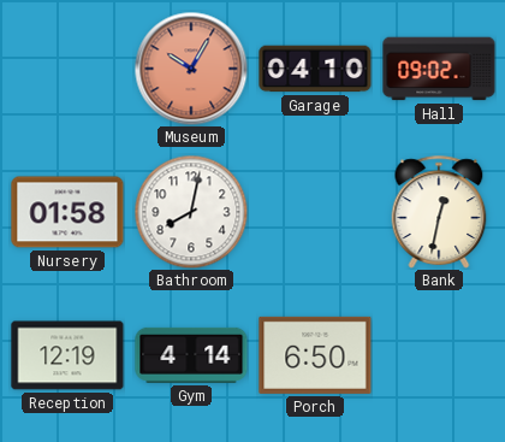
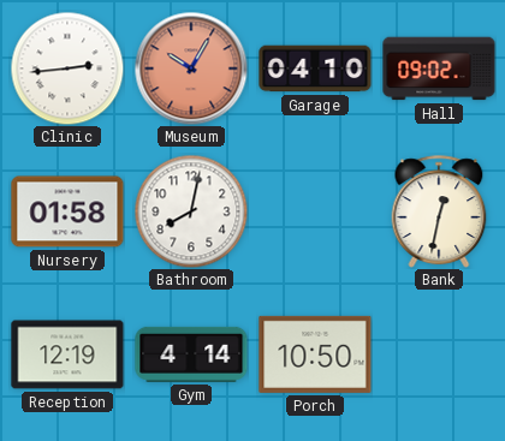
Clinic: none -> 2:44 (67, 68)
Porch: 6:50 -> 10:50 (315, 354)
